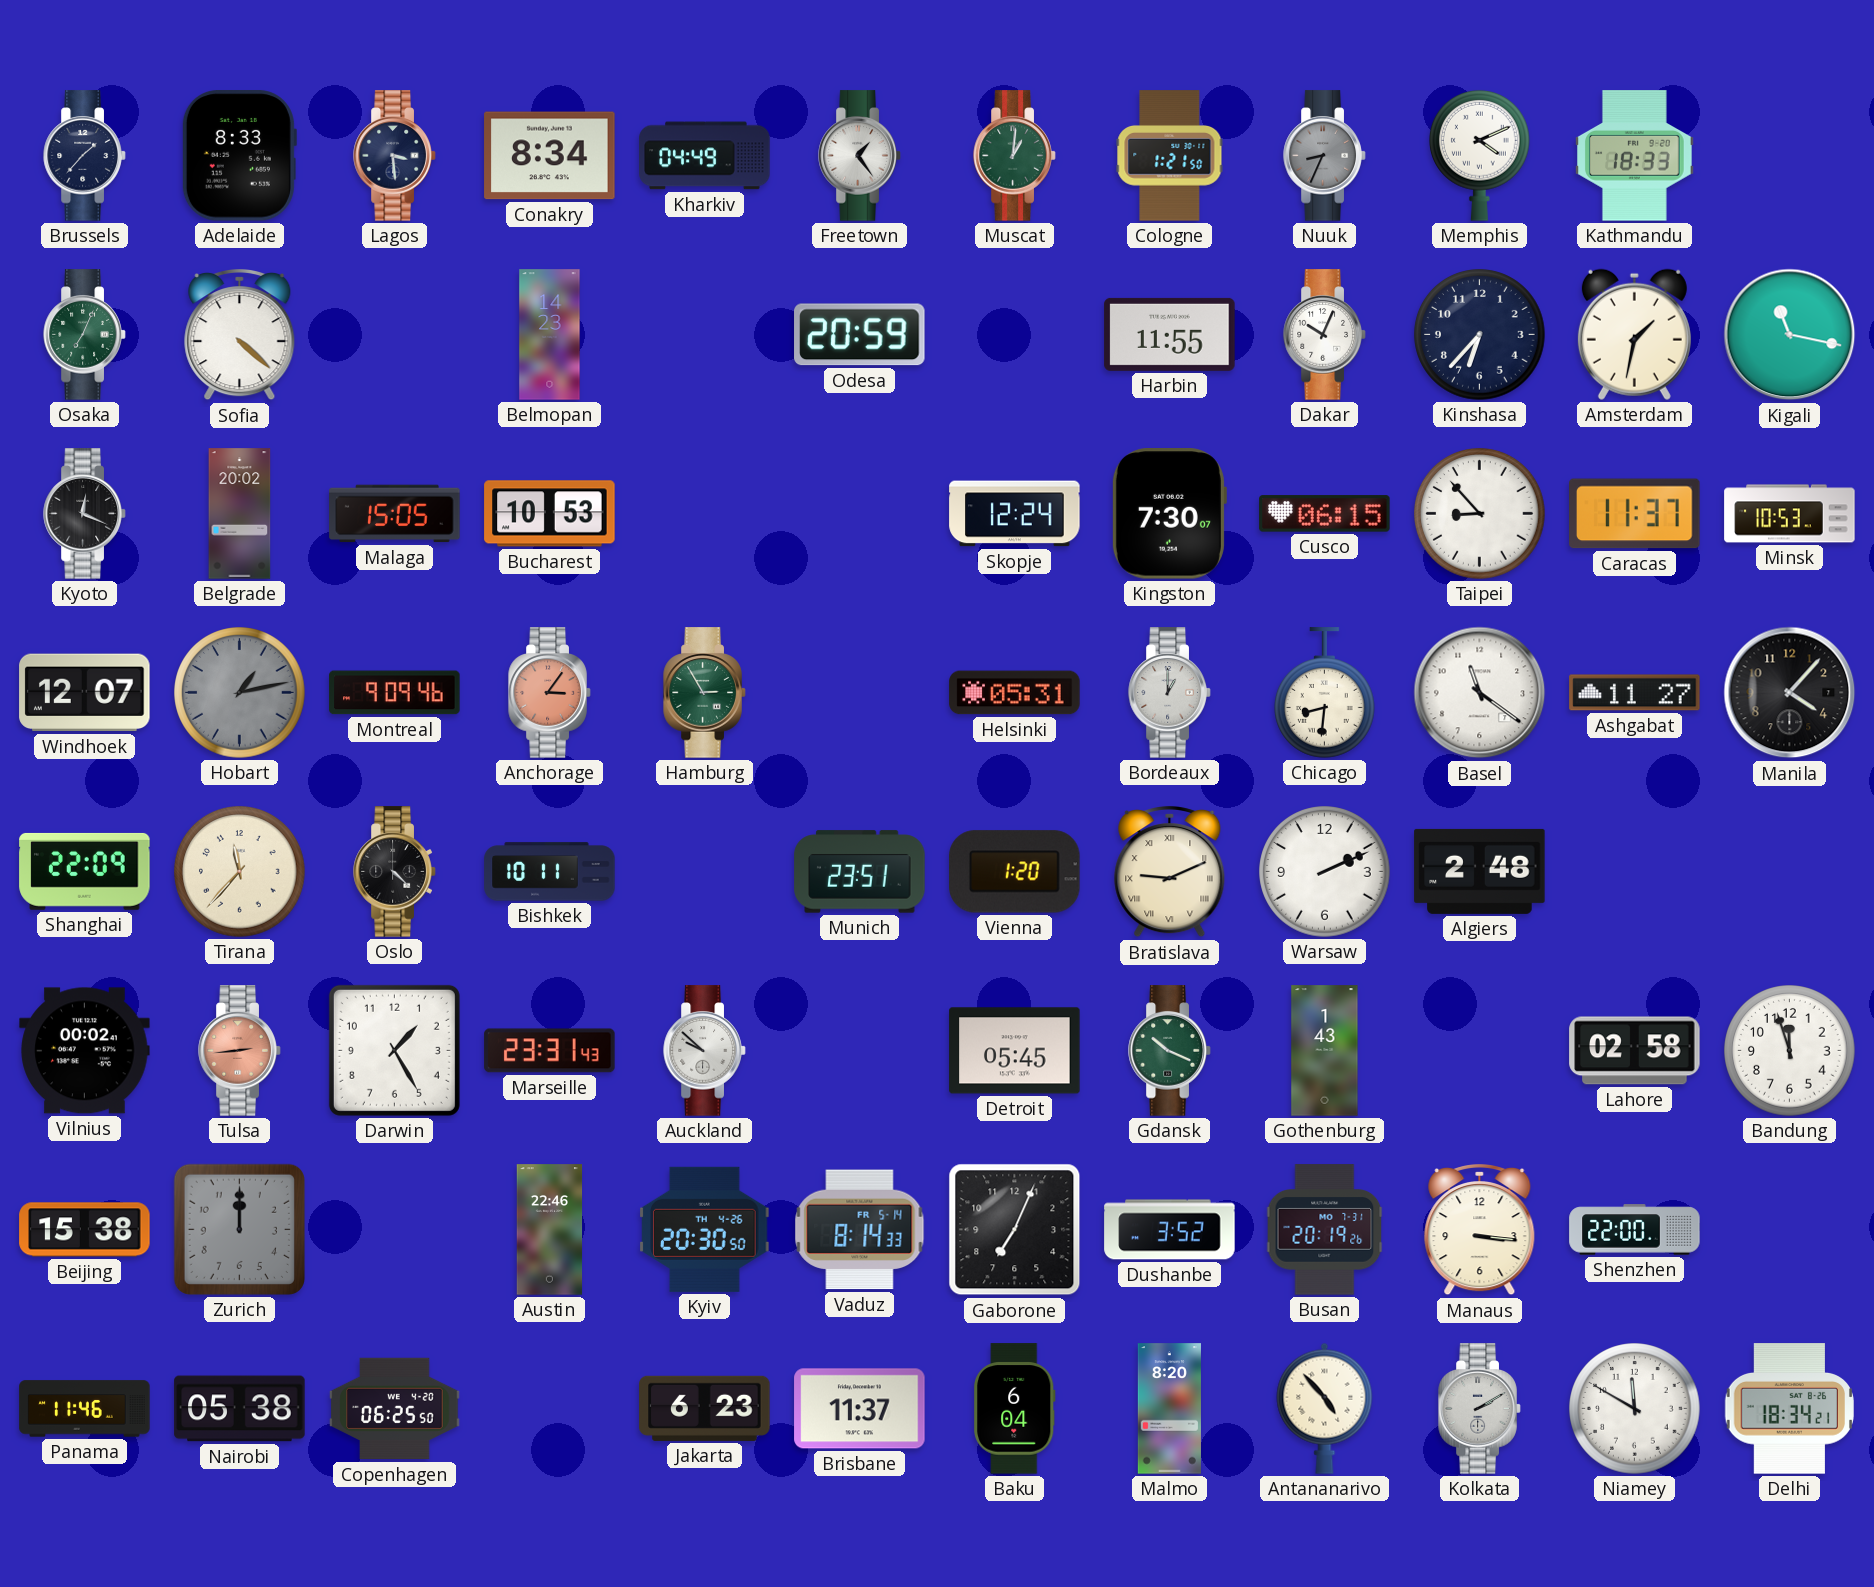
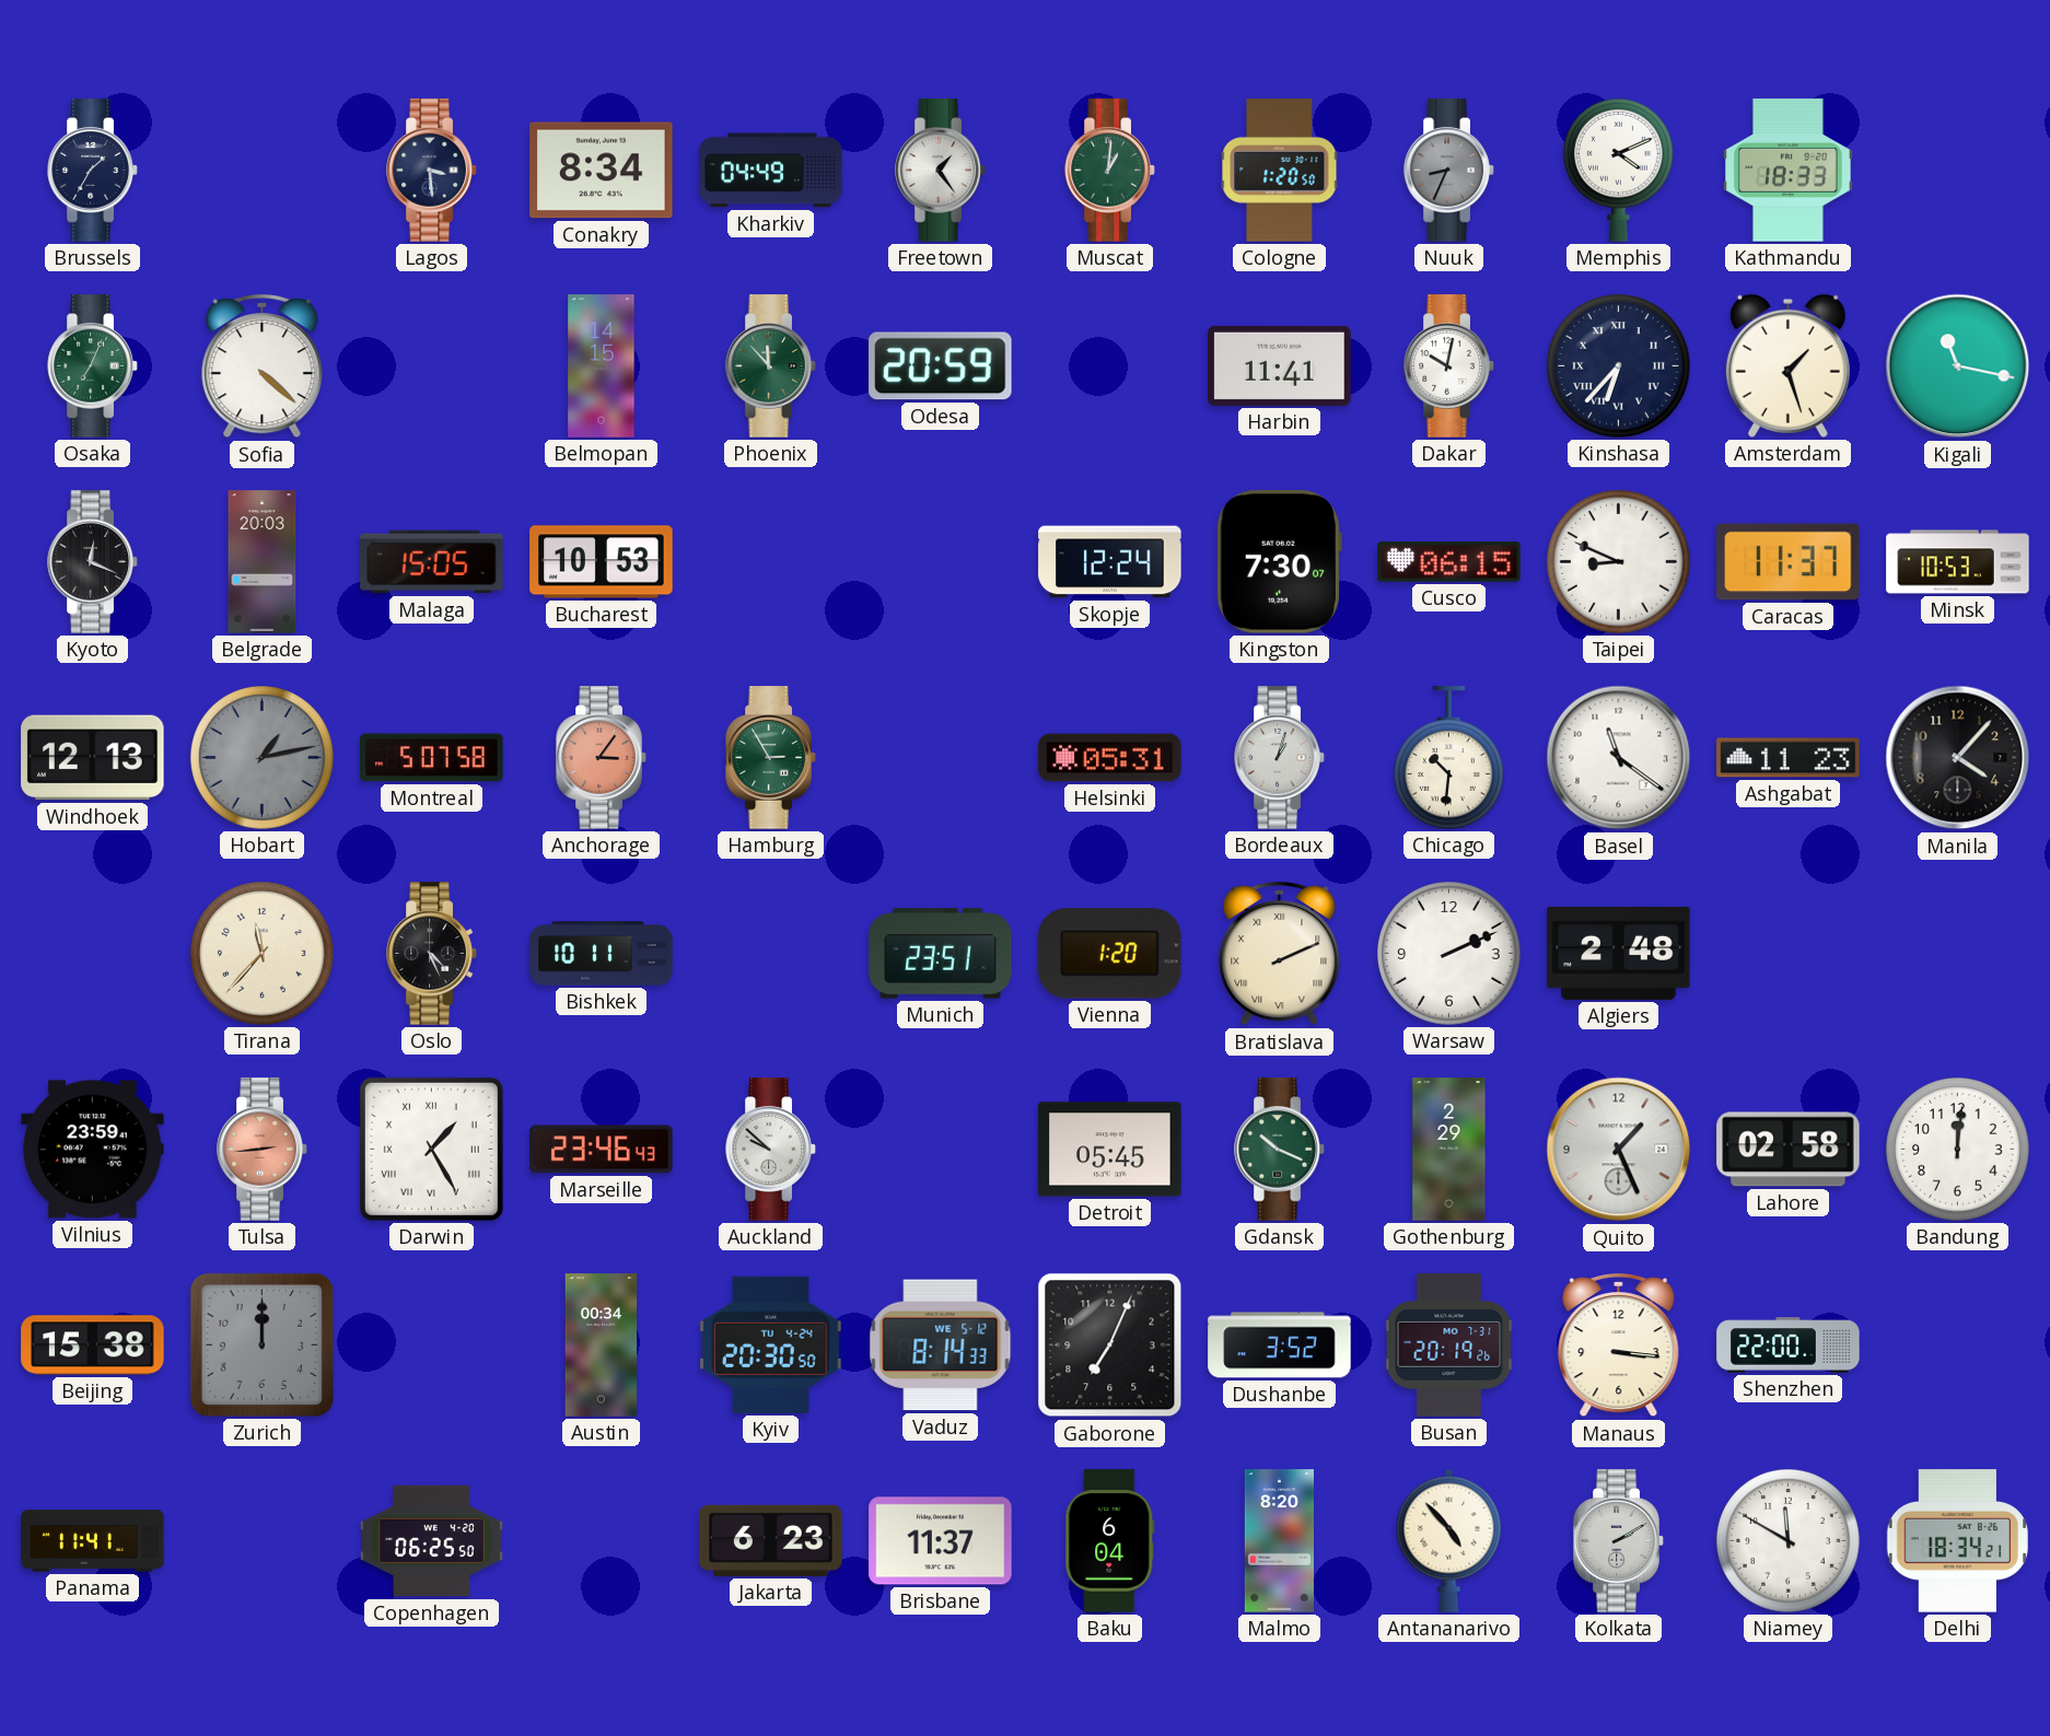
Brussels: 1:37 -> 1:35 (93, 171)
Adelaide: 8:33 -> none (239, 156)
Cologne: 1:21 -> 1:20 (1280, 171)
Belmopan: 14:23 -> 14:15 (602, 366)
Phoenix: none -> 11:53 (771, 366)
Harbin: 11:55 -> 11:41 (1280, 365)
Dakar: 10:04 -> 10:02 (1449, 366)
Kinshasa numerals: Arabic -> Roman (1619, 366)
Amsterdam: 1:32 -> 1:27 (1787, 365)
Belgrade: 20:02 -> 20:03 (263, 562)
Taipei: 8:53 -> 8:49 (1619, 562)
Windhoek: 12:07 -> 12:13 (93, 758)
Montreal: 9:09 -> 5:07 (432, 758)
Bordeaux: 1:00 -> 1:03 (1280, 758)
Chicago: 8:31 -> 10:31 (1449, 758)
Ashgabat: 11:27 -> 11:23 (1789, 758)
Shanghai: 22:09 -> none (85, 871)
Oslo: 4:22 -> 4:26 (432, 954)
Bratislava: 9:11 -> 2:11 (1280, 955)
Vilnius: 00:02 -> 23:59 (93, 1150)
Darwin numerals: Arabic -> Roman (431, 1149)
Marseille: 23:31 -> 23:46 (602, 1150)
Gothenburg: 1:43 -> 2:29 (1449, 1150)
Quito: none -> 1:26 (1619, 1150)
Bandung: 11:57 -> 12:01 (1958, 1150)
Austin: 22:46 -> 00:34 (602, 1345)
Kyiv date: TH 4-26 -> TU 4-24 (771, 1344)
Vaduz date: FR 5-14 -> WE 5-12 (941, 1345)
Panama: 11:46 -> 11:41 (93, 1541)
Nairobi: 05:38 -> none (240, 1409)
